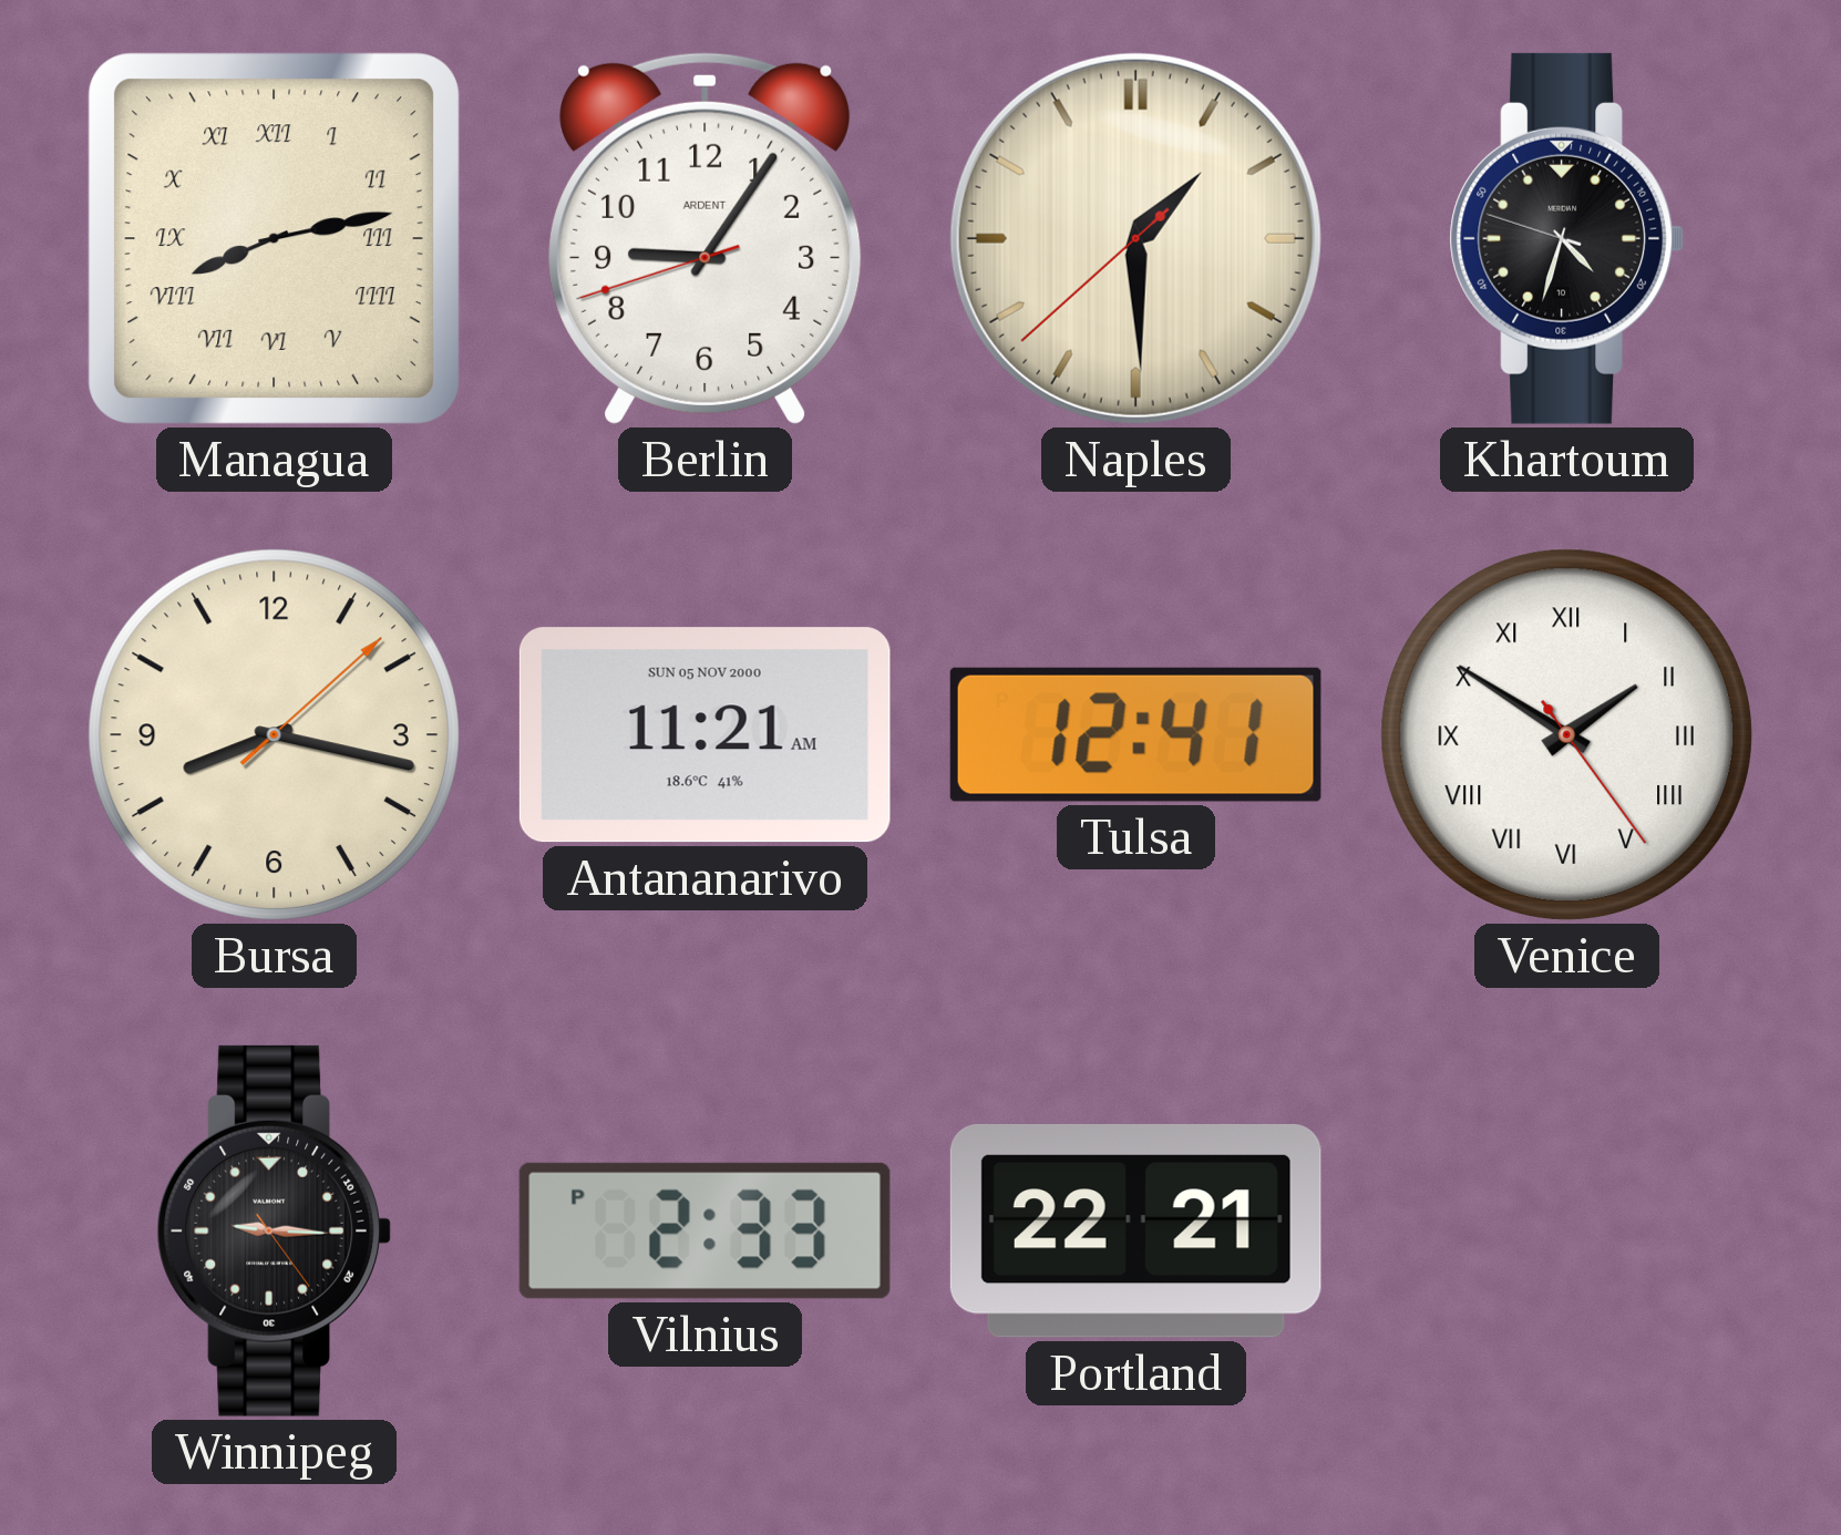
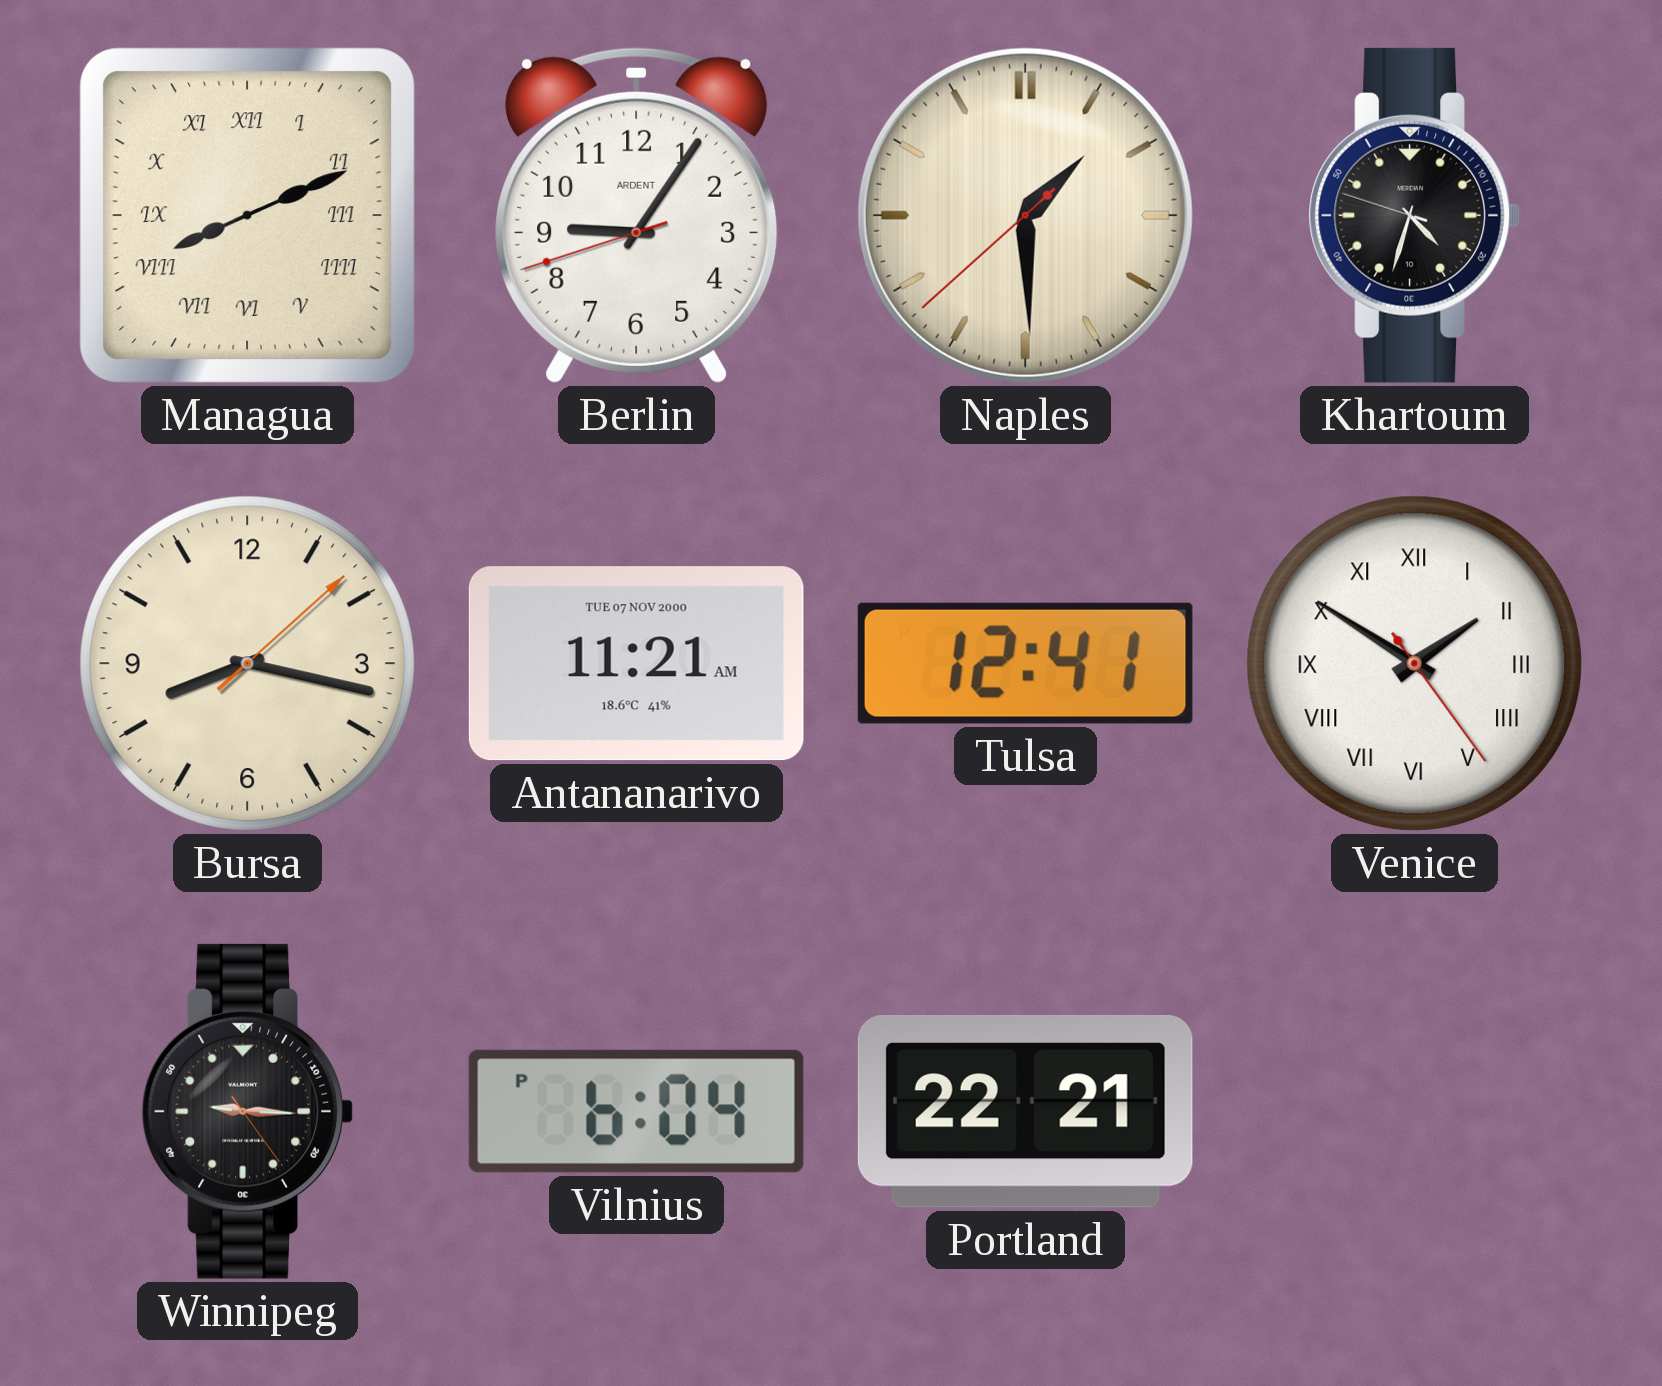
Managua: 8:13 -> 8:11 (247, 215)
Antananarivo date: SUN 05 NOV 2000 -> TUE 07 NOV 2000 (636, 664)
Vilnius: 2:33 -> 6:04 (636, 1111)
